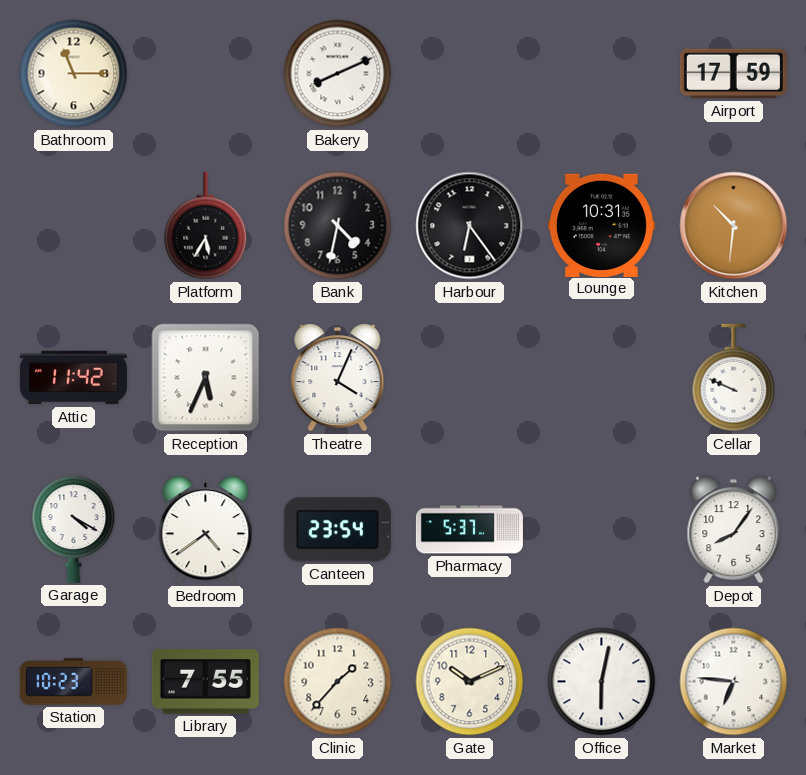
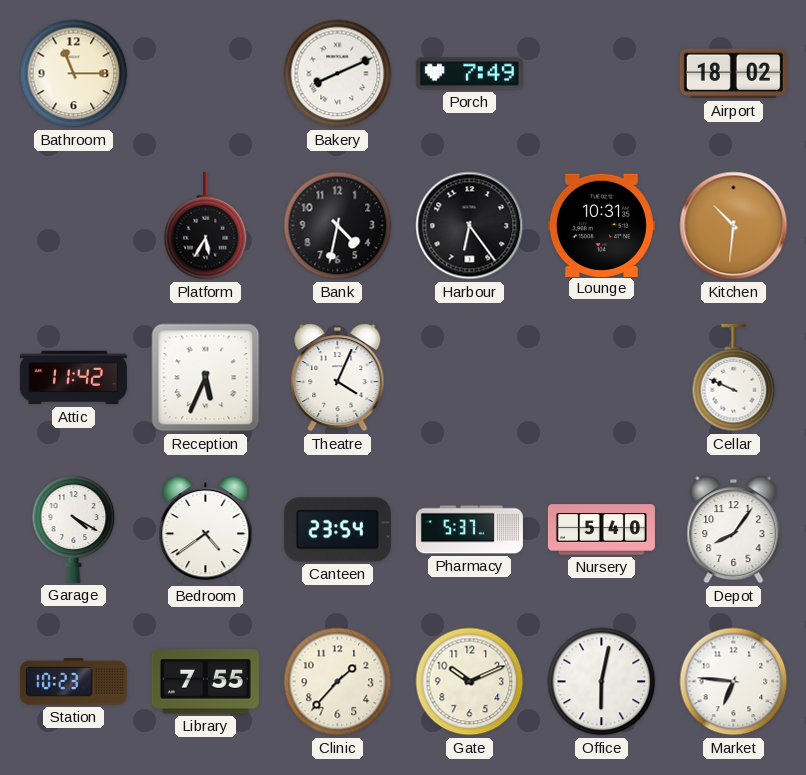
Porch: none -> 7:49 (469, 74)
Airport: 17:59 -> 18:02 (733, 74)
Nursery: none -> 5:40 (601, 530)
